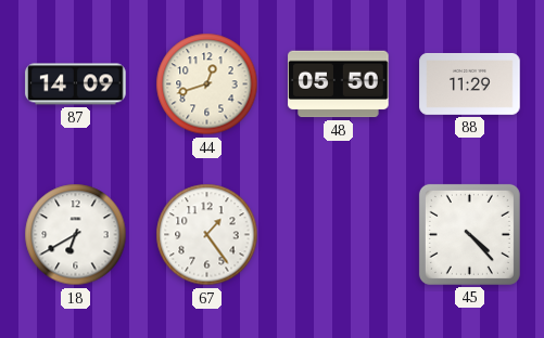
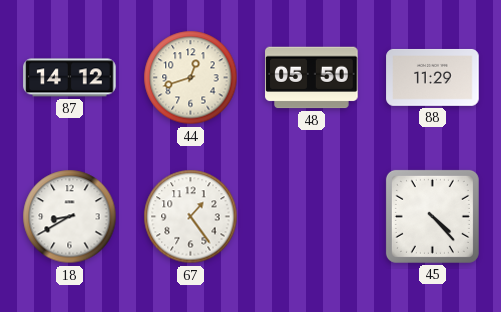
87: 14:09 -> 14:12 (70, 78)
18: 6:40 -> 8:40 (70, 217)
